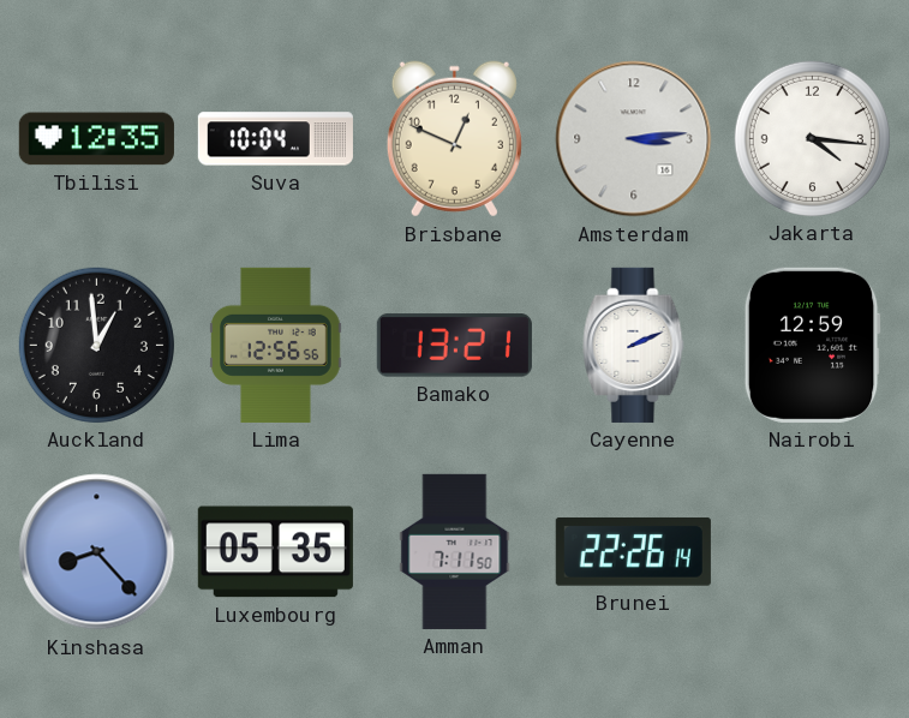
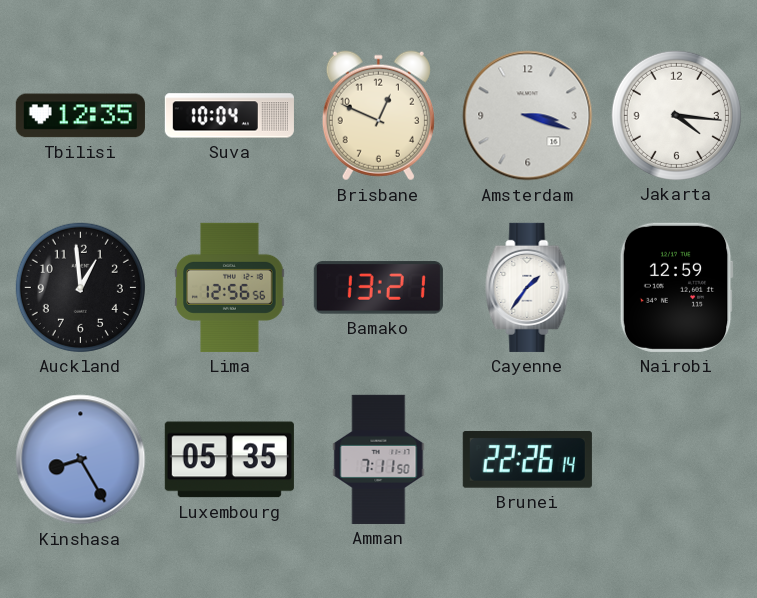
Amsterdam: 3:14 -> 3:18 (528, 116)
Cayenne: 2:11 -> 1:36 (528, 287)
Kinshasa: 8:23 -> 8:25 (81, 460)
